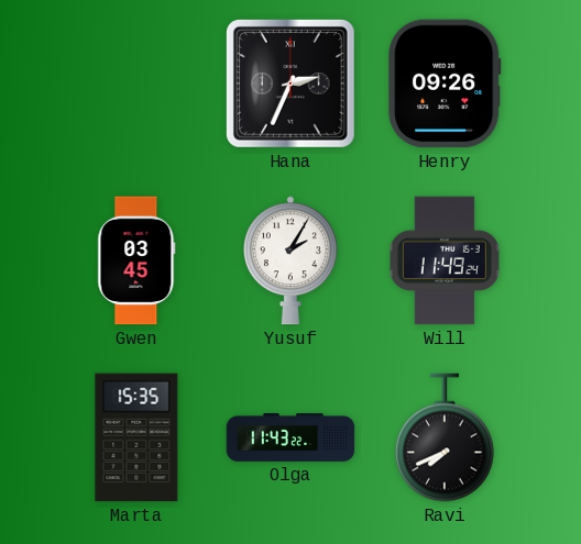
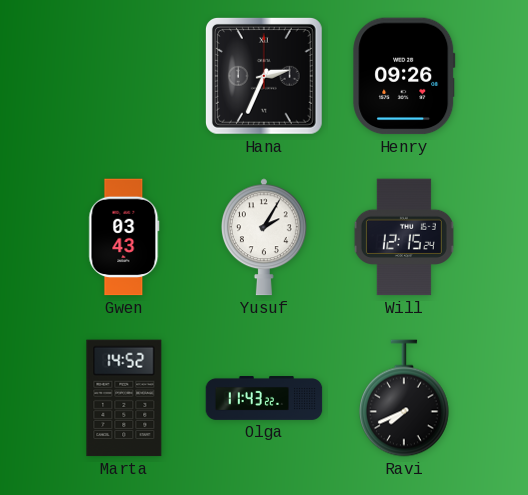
Gwen: 03:45 -> 03:43 (124, 237)
Will: 11:49 -> 12:15 (404, 237)
Marta: 15:35 -> 14:52 (124, 398)
